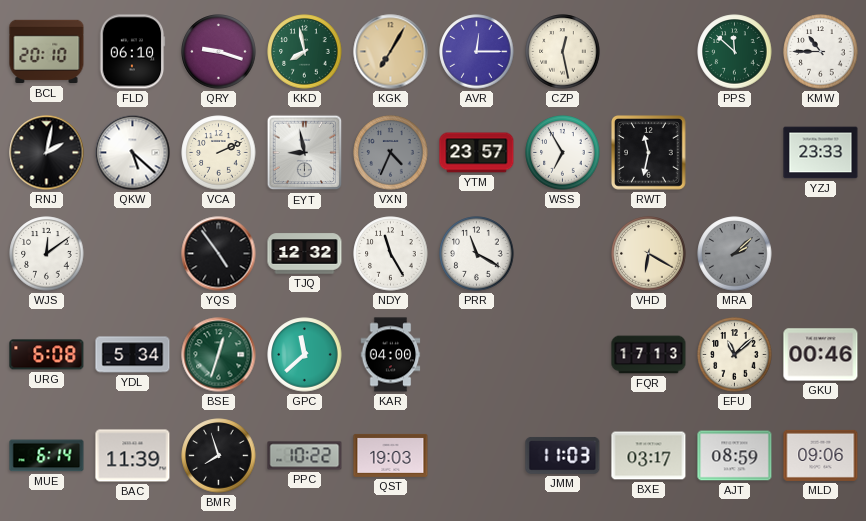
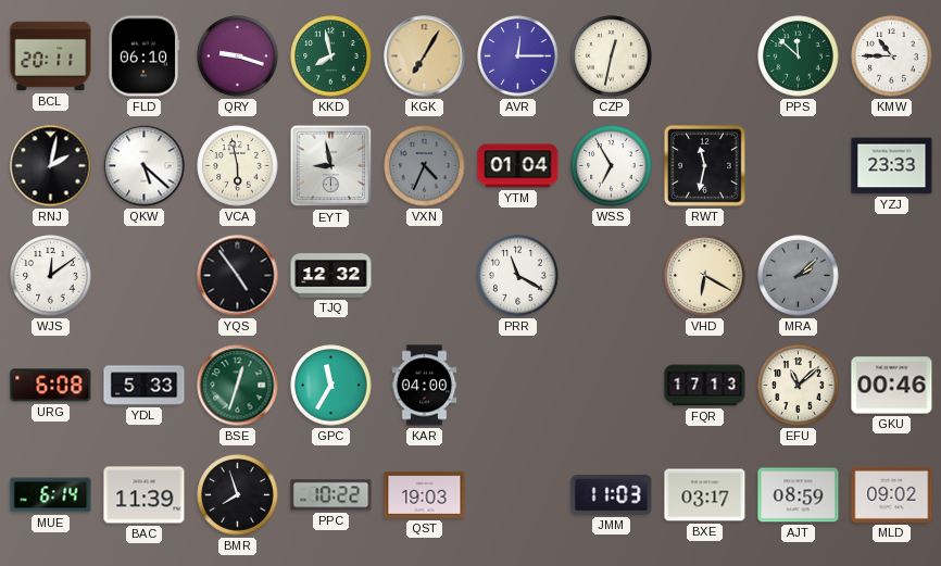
BCL: 20:10 -> 20:11 (51, 56)
CZP: 12:28 -> 12:32 (612, 56)
VCA: 2:11 -> 5:58 (238, 166)
YTM: 23:57 -> 01:04 (518, 166)
NDY: 11:25 -> none (391, 254)
YDL: 5:34 -> 5:33 (145, 386)
GPC: 11:38 -> 11:35 (331, 386)
MLD: 09:06 -> 09:02 (892, 494)
